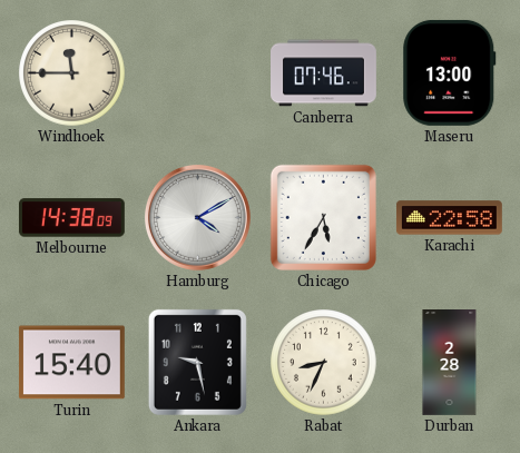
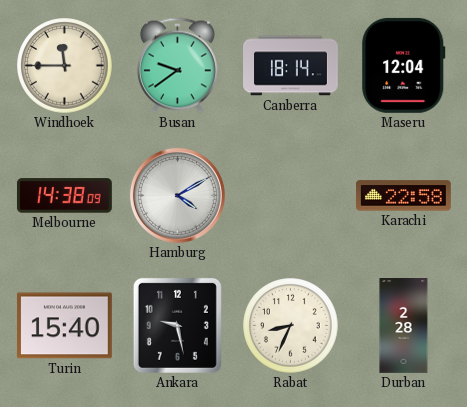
Busan: none -> 9:39 (177, 66)
Canberra: 07:46 -> 18:14 (291, 66)
Maseru: 13:00 -> 12:04 (404, 65)
Chicago: 5:35 -> none (323, 217)
